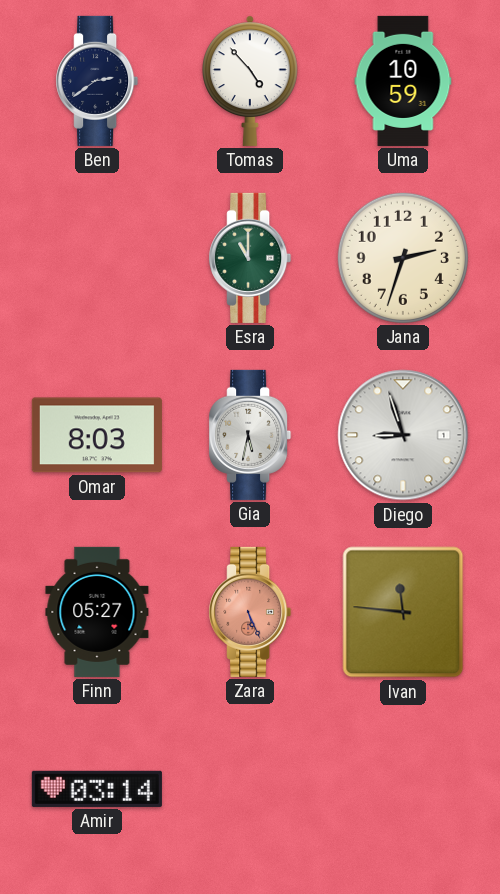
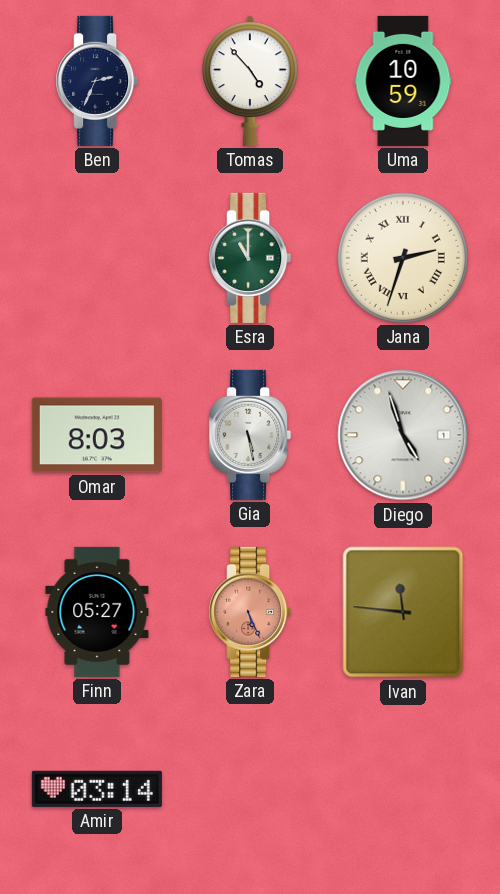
Ben: 2:39 -> 2:34 (97, 81)
Jana numerals: Arabic -> Roman (403, 258)
Gia: 5:32 -> 5:28 (250, 435)
Diego: 8:57 -> 4:57 (403, 435)
